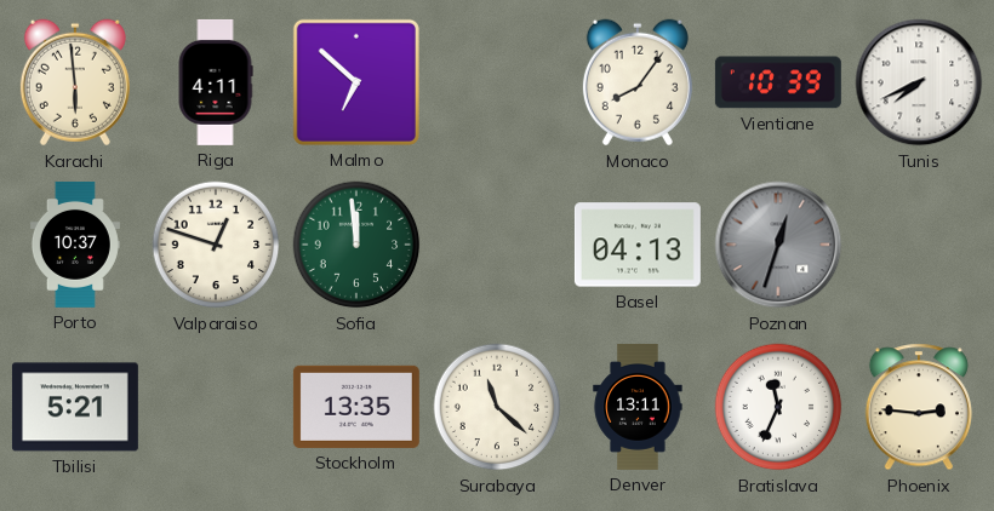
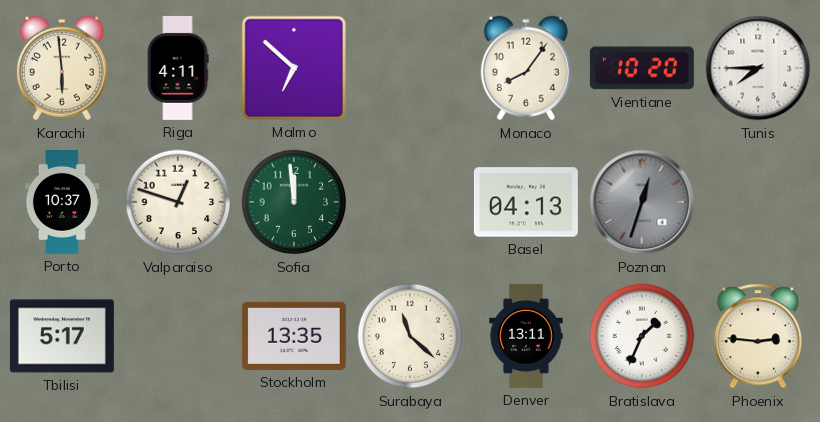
Vientiane: 10:39 -> 10:20 (642, 68)
Tunis: 7:41 -> 7:45 (758, 68)
Tbilisi: 5:21 -> 5:17 (62, 336)
Bratislava: 11:34 -> 1:34 (642, 336)
